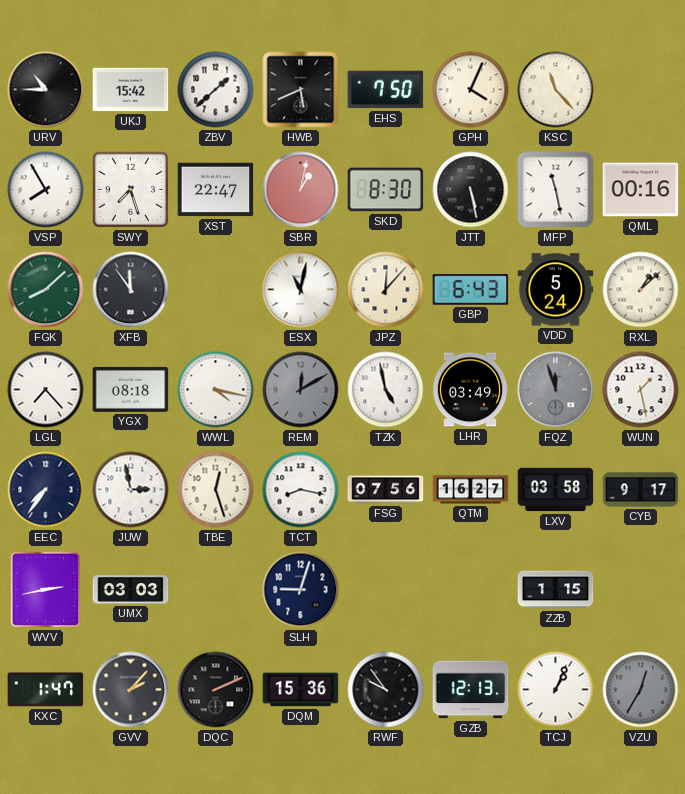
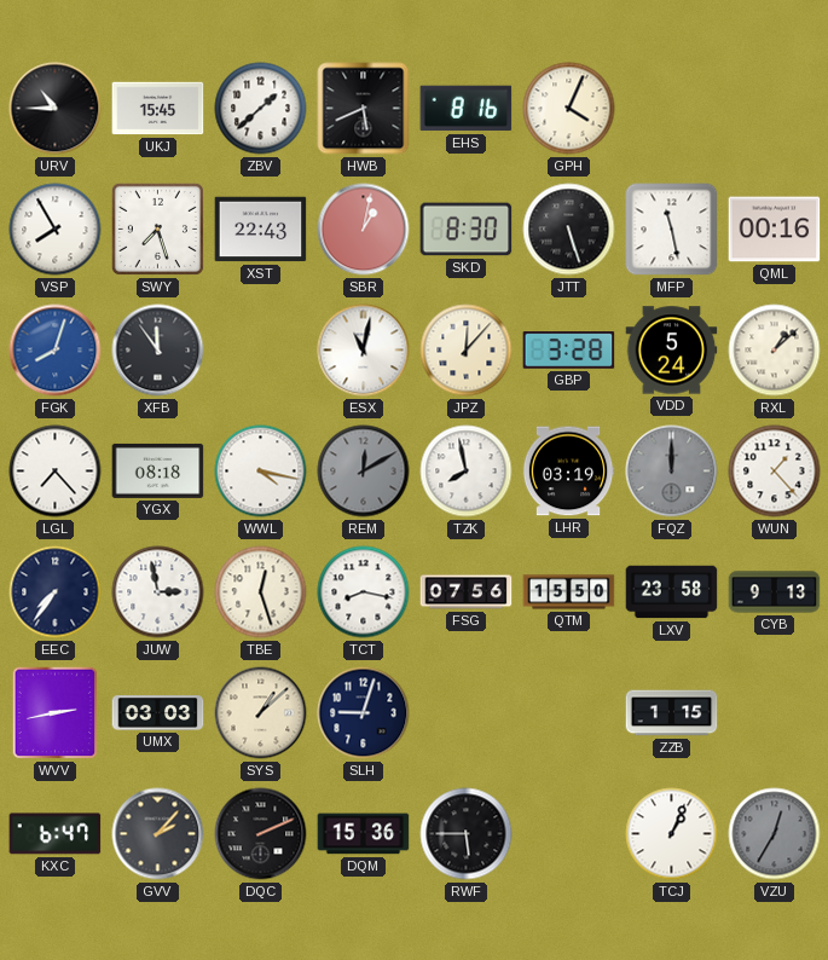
UKJ: 15:42 -> 15:45 (158, 109)
EHS: 7:50 -> 8:16 (467, 109)
KSC: 11:23 -> none (556, 90)
XST: 22:47 -> 22:43 (261, 230)
JTT: 5:28 -> 5:27 (569, 230)
FGK: 8:08 -> 8:03 (56, 351)
FGK dial: green -> blue (56, 351)
GBP: 6:43 -> 3:28 (569, 351)
TZK: 4:58 -> 7:58 (467, 472)
LHR: 03:49 -> 03:19 (568, 472)
FQZ: 11:57 -> 12:00 (672, 472)
WUN: 1:28 -> 1:23 (775, 472)
QTM: 16:27 -> 15:50 (569, 592)
LXV: 03:58 -> 23:58 (672, 592)
CYB: 9:17 -> 9:13 (775, 592)
SYS: none -> 1:08 (261, 713)
KXC: 1:47 -> 6:47 (56, 834)
RWF: 9:54 -> 5:45 (467, 834)
GZB: 12:13 -> none (471, 690)
